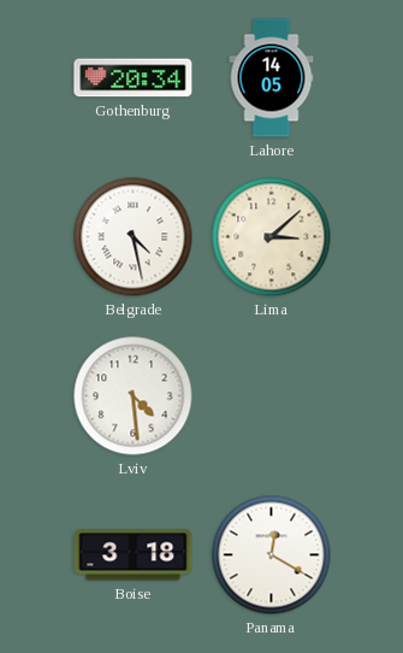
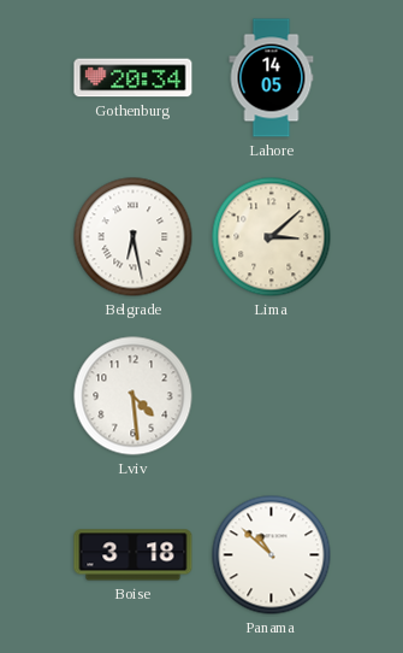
Belgrade: 4:28 -> 6:28 (134, 237)
Panama: 12:20 -> 10:52 (272, 555)
